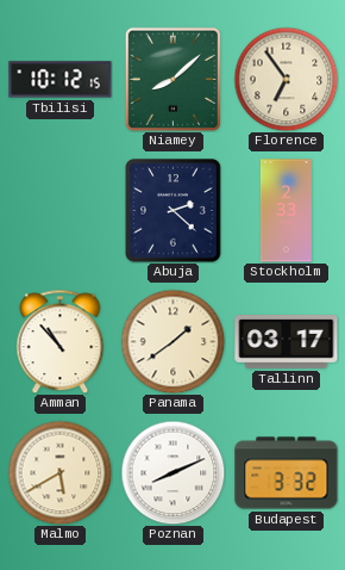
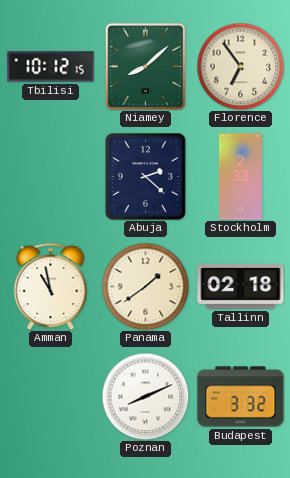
Amman: 10:53 -> 10:58 (51, 286)
Tallinn: 03:17 -> 02:18 (241, 287)
Malmo: 5:40 -> none (59, 472)
